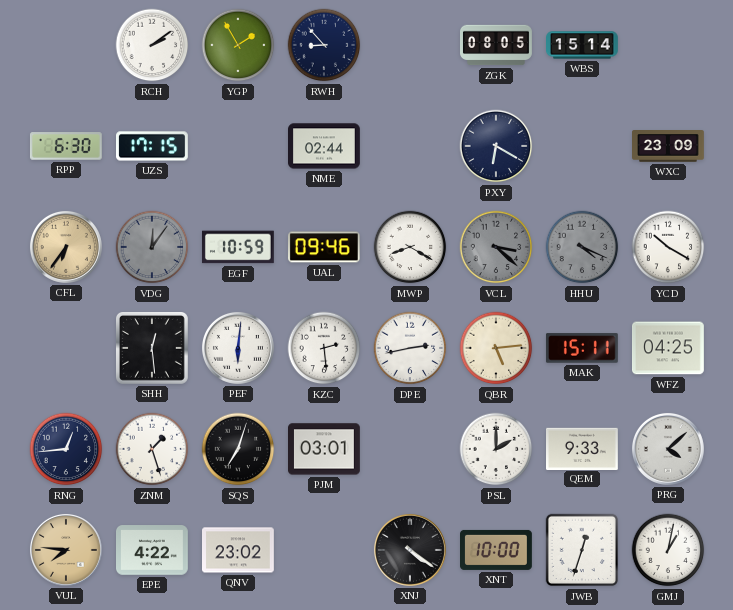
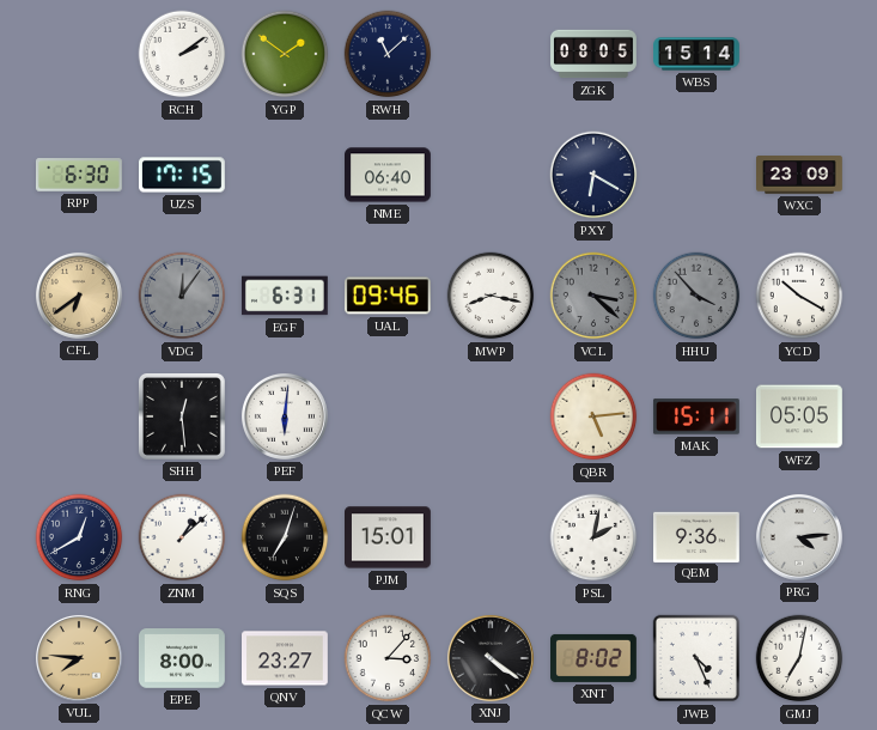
YGP: 1:55 -> 1:51 (285, 54)
RWH: 8:53 -> 11:08 (388, 54)
NME: 02:44 -> 06:40 (389, 175)
CFL: 6:36 -> 6:39 (79, 296)
EGF: 10:59 -> 6:31 (285, 296)
MWP: 8:20 -> 8:17 (491, 296)
HHU: 4:19 -> 3:53 (696, 296)
KZC: 2:29 -> none (324, 348)
DPE: 2:43 -> none (410, 348)
WFZ: 04:25 -> 05:05 (800, 416)
RNG: 12:44 -> 12:40 (79, 537)
ZNM: 1:27 -> 1:08 (182, 537)
PJM: 03:01 -> 15:01 (389, 537)
PSL: 2:00 -> 2:02 (593, 537)
QEM: 9:33 -> 9:36 (698, 536)
PRG: 4:08 -> 4:14 (799, 537)
EPE: 4:22 -> 8:00 (183, 658)
QNV: 23:02 -> 23:27 (286, 658)
QCW: none -> 3:07 (388, 658)
XNT: 10:00 -> 8:02 (595, 658)
JWB: 12:33 -> 4:26 (696, 658)
GMJ: 1:02 -> 7:02 (799, 658)
